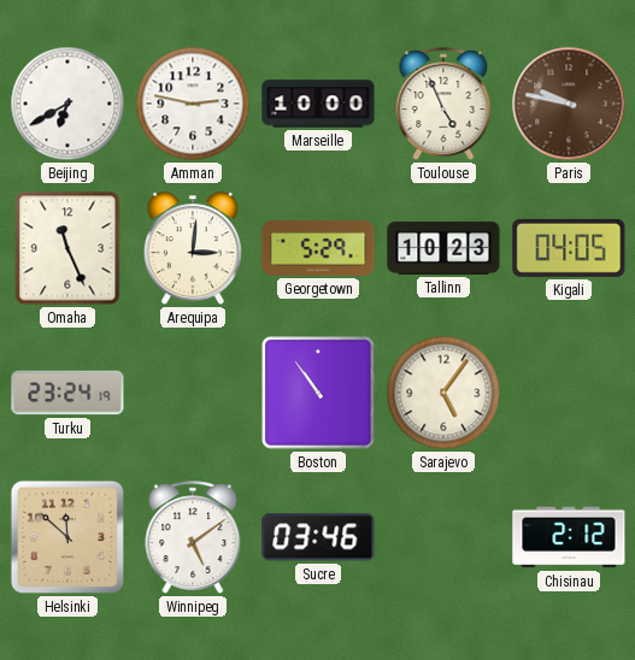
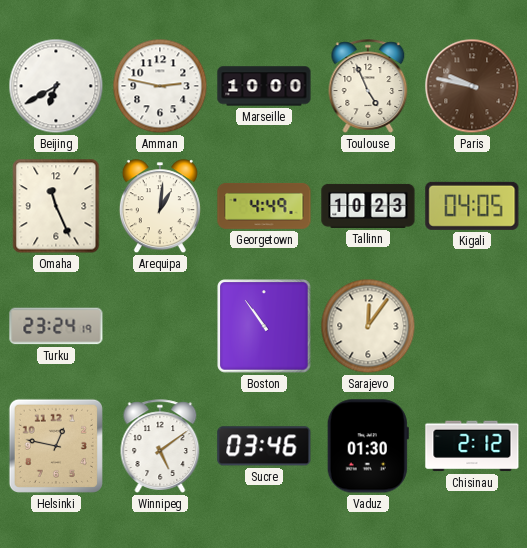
Arequipa: 3:01 -> 1:01 (160, 207)
Georgetown: 5:29 -> 4:49 (264, 206)
Sarajevo: 5:06 -> 12:06 (368, 326)
Helsinki: 11:52 -> 12:47 (56, 446)
Vaduz: none -> 01:30 (368, 446)
